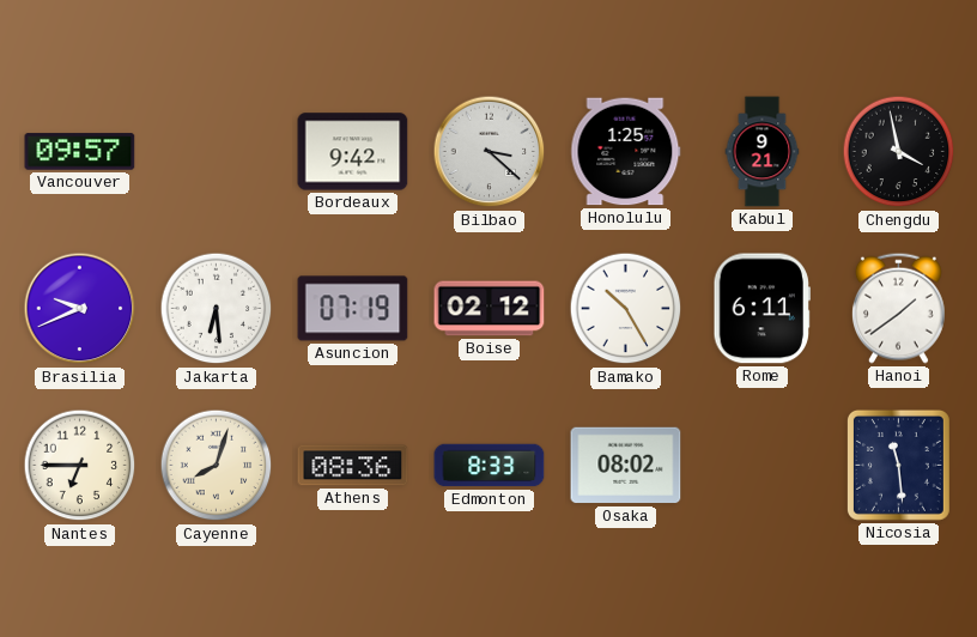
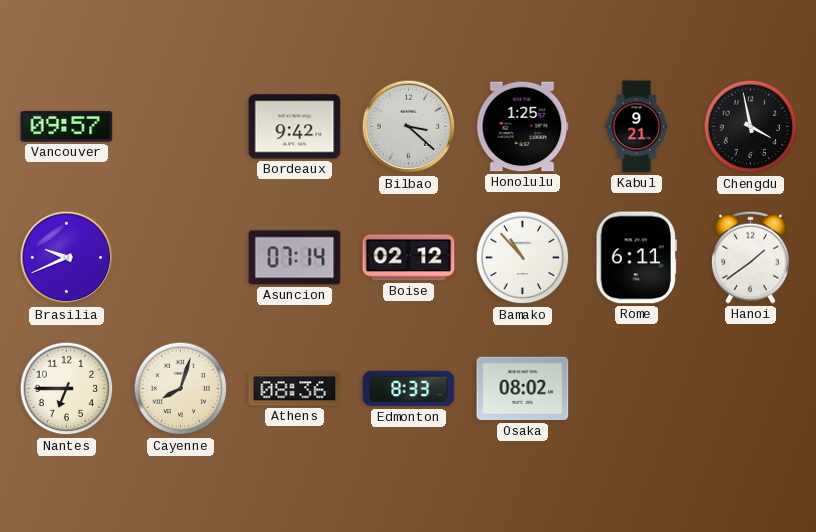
Jakarta: 6:29 -> none (217, 309)
Asuncion: 07:19 -> 07:14 (295, 258)
Bamako: 10:25 -> 10:53 (523, 258)
Nicosia: 11:29 -> none (898, 465)
